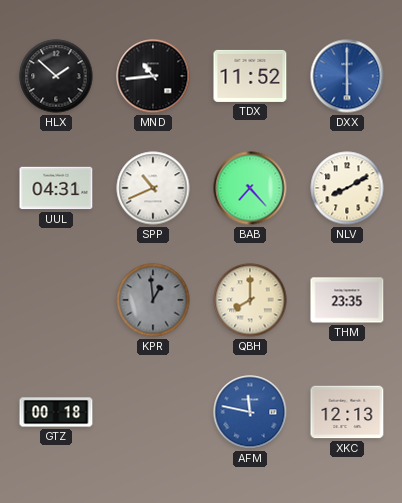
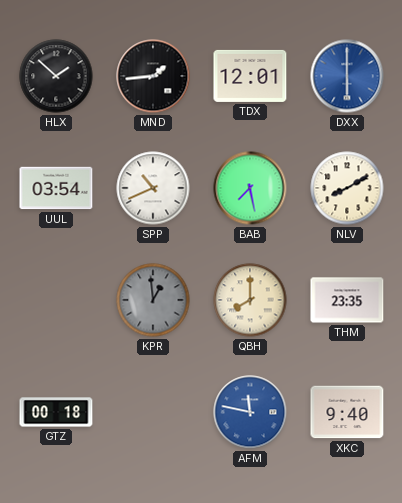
MND: 10:44 -> 1:44 (153, 76)
TDX: 11:52 -> 12:01 (250, 76)
UUL: 04:31 -> 03:54 (56, 188)
BAB: 7:23 -> 7:28 (250, 188)
XKC: 12:13 -> 9:40 (347, 412)
